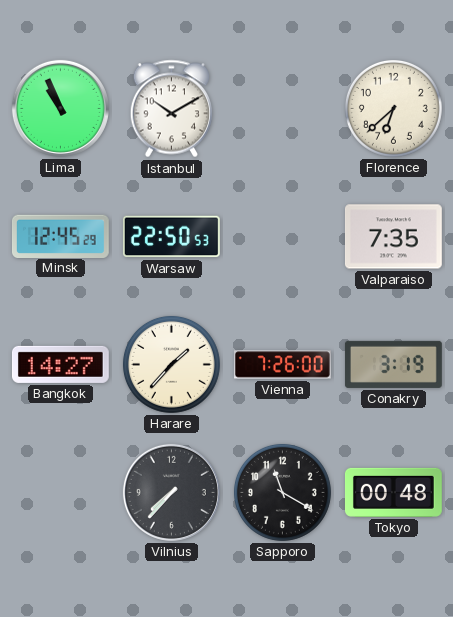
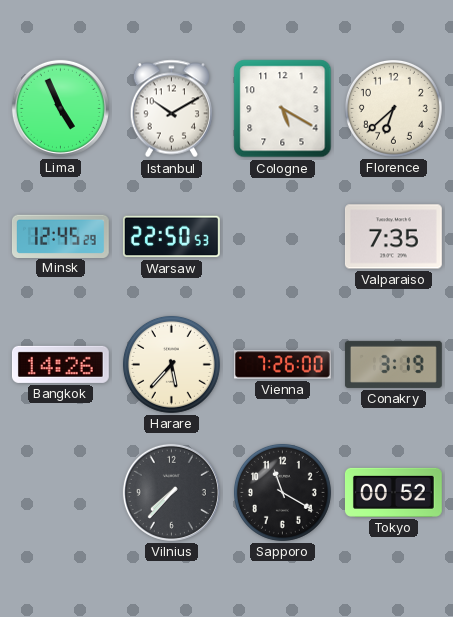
Lima: 10:56 -> 4:56 (60, 108)
Cologne: none -> 5:20 (283, 109)
Bangkok: 14:27 -> 14:26 (60, 364)
Harare: 1:37 -> 5:37 (171, 364)
Tokyo: 00:48 -> 00:52 (393, 492)
